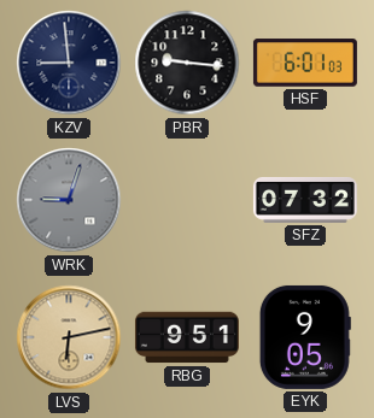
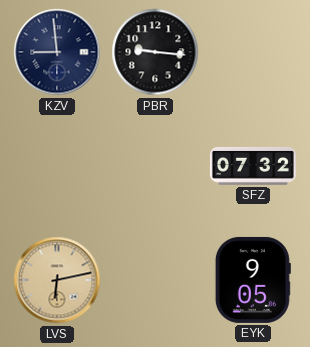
HSF: 6:01 -> none (305, 63)
WRK: 9:03 -> none (69, 200)
RBG: 9:51 -> none (187, 337)
